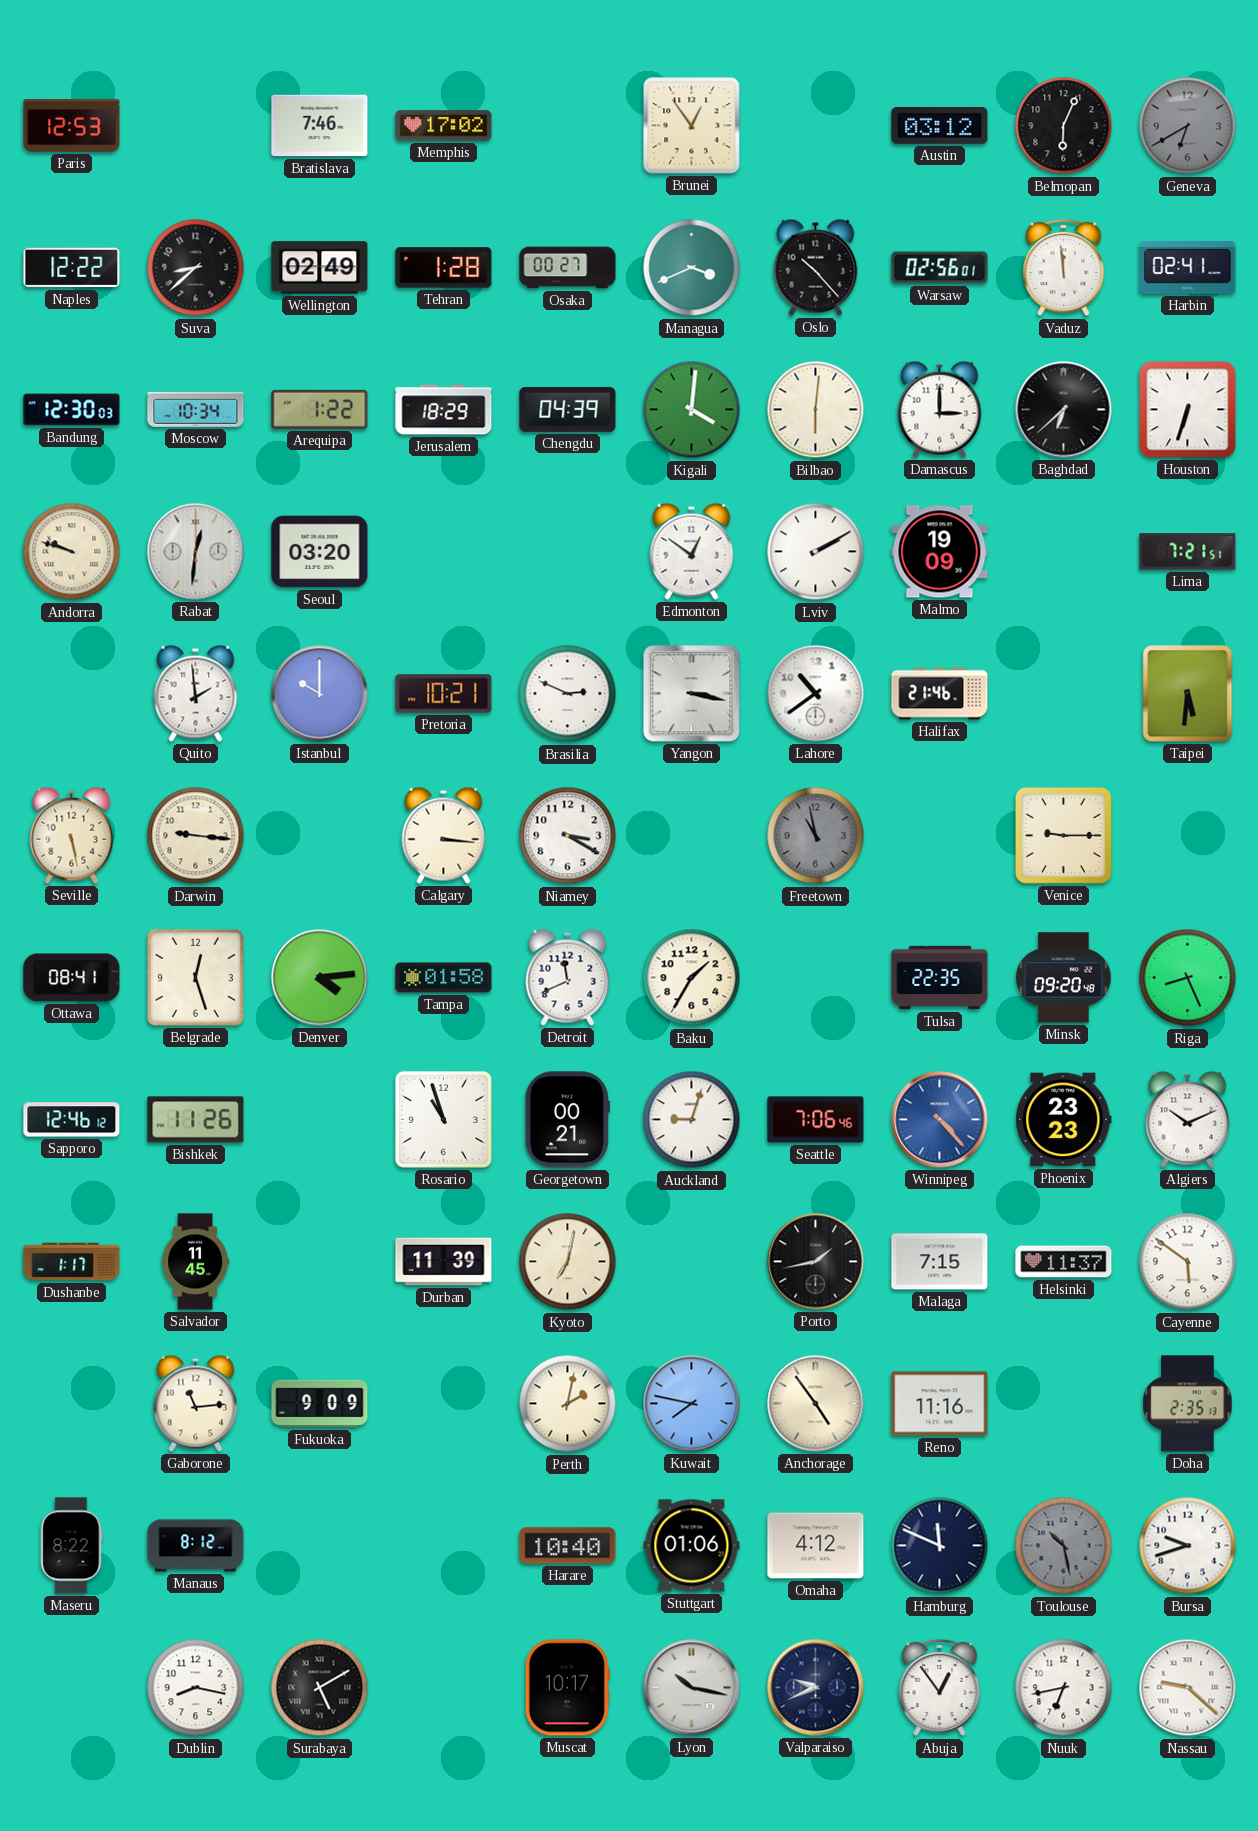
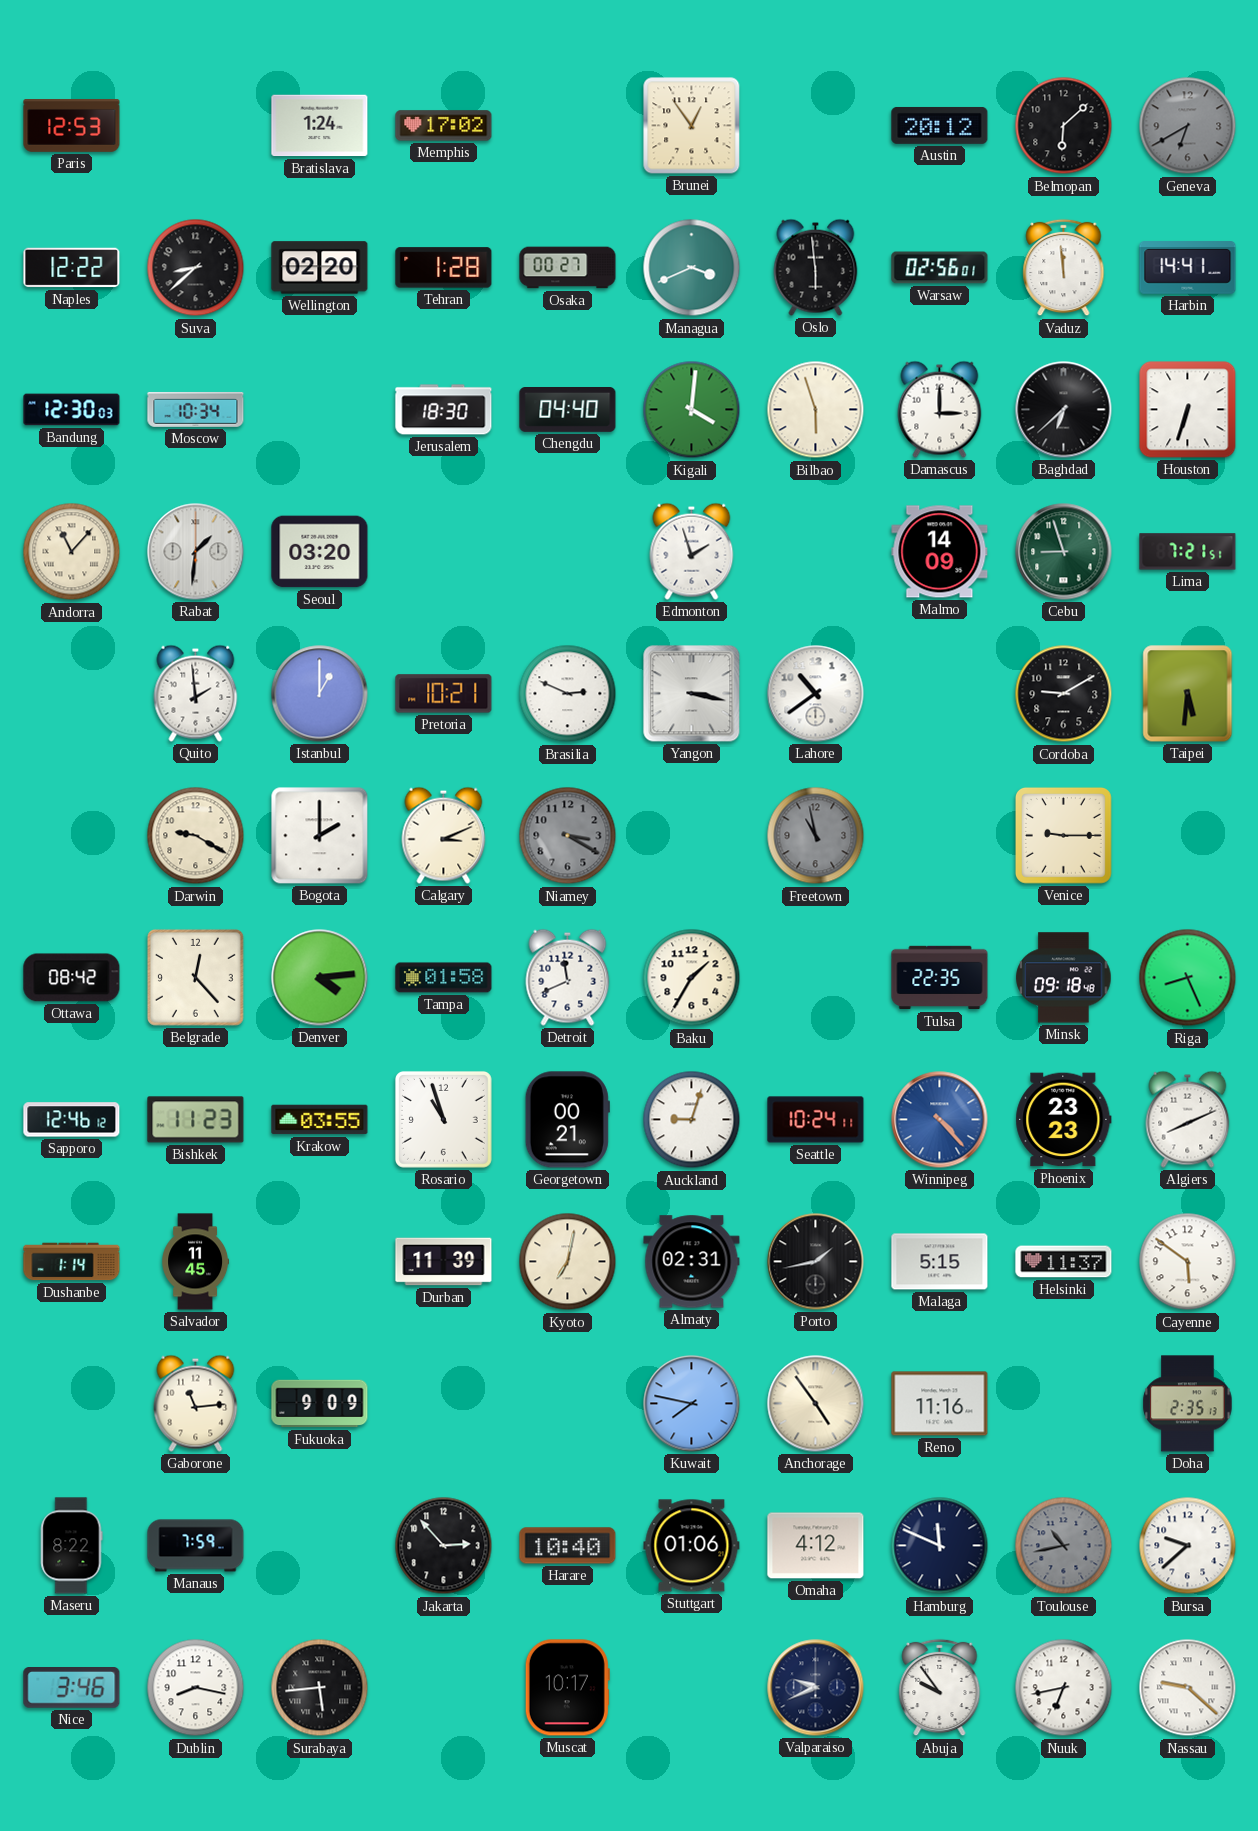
Bratislava: 7:46 -> 1:24 (320, 126)
Austin: 03:12 -> 20:12 (940, 125)
Belmopan: 6:04 -> 6:08 (1064, 126)
Wellington: 02:49 -> 02:20 (320, 268)
Oslo: 10:23 -> 5:59 (816, 267)
Harbin: 02:41 -> 14:41 (1188, 268)
Arequipa: 1:22 -> none (320, 409)
Jerusalem: 18:29 -> 18:30 (444, 410)
Chengdu: 04:39 -> 04:40 (568, 410)
Bilbao: 6:01 -> 5:57 (816, 410)
Andorra: 9:48 -> 11:07 (72, 552)
Rabat: 12:31 -> 1:31 (196, 552)
Edmonton: 12:51 -> 1:57 (692, 551)
Lviv: 2:10 -> none (816, 552)
Malmo: 19:09 -> 14:09 (940, 552)
Cebu: none -> 8:57 (1064, 552)
Istanbul: 10:00 -> 1:00 (320, 694)
Halifax: 21:46 -> none (940, 694)
Cordoba: none -> 9:10 (1064, 694)
Seville: 5:28 -> none (72, 835)
Darwin: 9:16 -> 9:20 (196, 836)
Bogota: none -> 2:00 (320, 836)
Calgary: 3:16 -> 3:11 (444, 835)
Niamey dial: white -> grey (568, 836)
Ottawa: 08:41 -> 08:42 (72, 978)
Belgrade: 12:27 -> 12:23 (195, 977)
Minsk: 09:20 -> 09:18 (1064, 978)
Bishkek: 11:26 -> 11:23 (196, 1120)
Krakow: none -> 03:55 (320, 1120)
Seattle: 7:06 -> 10:24 (816, 1120)
Algiers: 10:11 -> 8:11 (1188, 1119)
Dushanbe: 1:17 -> 1:14 (72, 1262)
Almaty: none -> 02:31 (692, 1262)
Malaga: 7:15 -> 5:15 (940, 1262)
Perth: 2:02 -> none (568, 1404)
Manaus: 8:12 -> 7:59 (196, 1546)
Jakarta: none -> 2:53 (444, 1546)
Toulouse: 10:28 -> 10:43 (1064, 1546)
Bursa: 9:42 -> 9:38 (1188, 1546)
Nice: none -> 3:46 (72, 1688)
Surabaya: 5:10 -> 5:44 (320, 1688)
Lyon: 10:17 -> none (692, 1688)
Abuja: 12:54 -> 9:54 (940, 1688)
